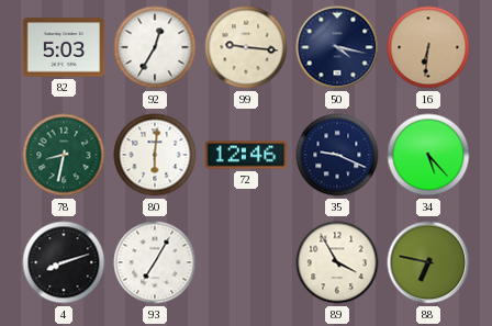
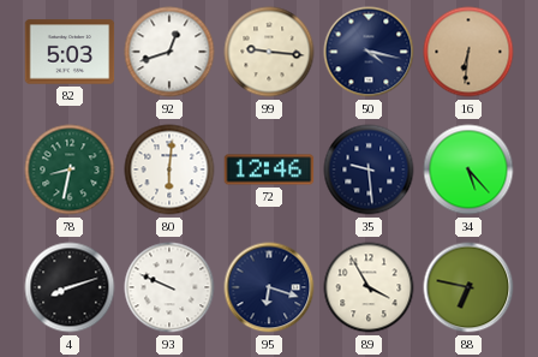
92: 12:35 -> 12:42 (169, 52)
35: 9:19 -> 9:29 (369, 169)
93: 7:05 -> 9:49 (169, 287)
95: none -> 6:18 (269, 287)
